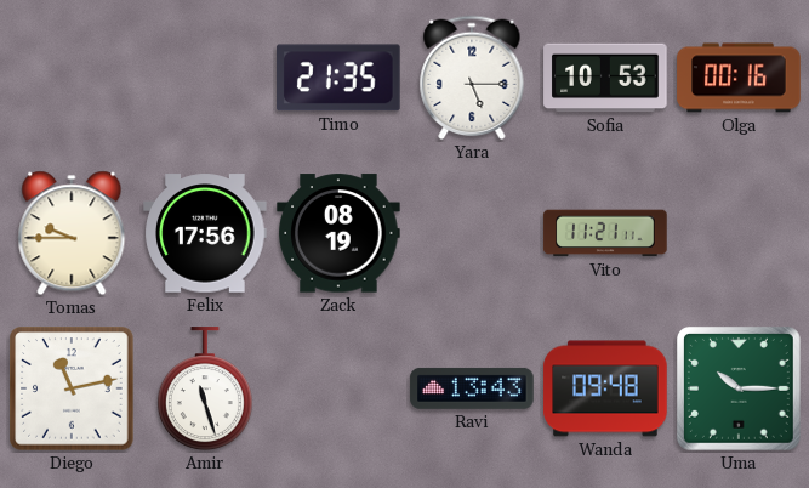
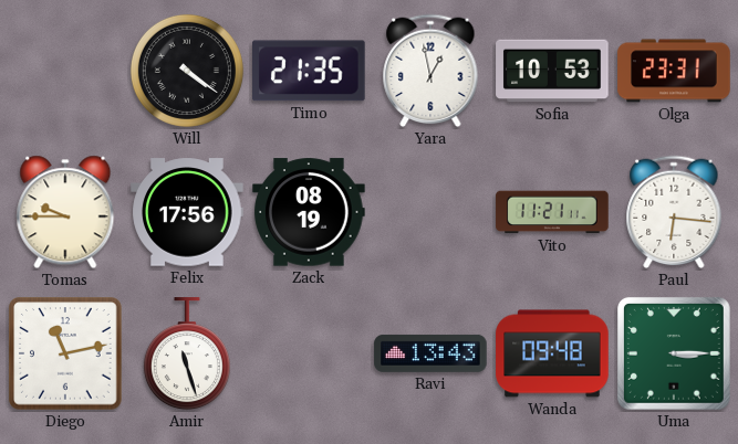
Will: none -> 4:21 (187, 71)
Yara: 5:15 -> 12:58 (430, 71)
Olga: 00:16 -> 23:31 (674, 71)
Paul: none -> 6:16 (674, 212)
Uma: 10:15 -> 3:15 (674, 353)
